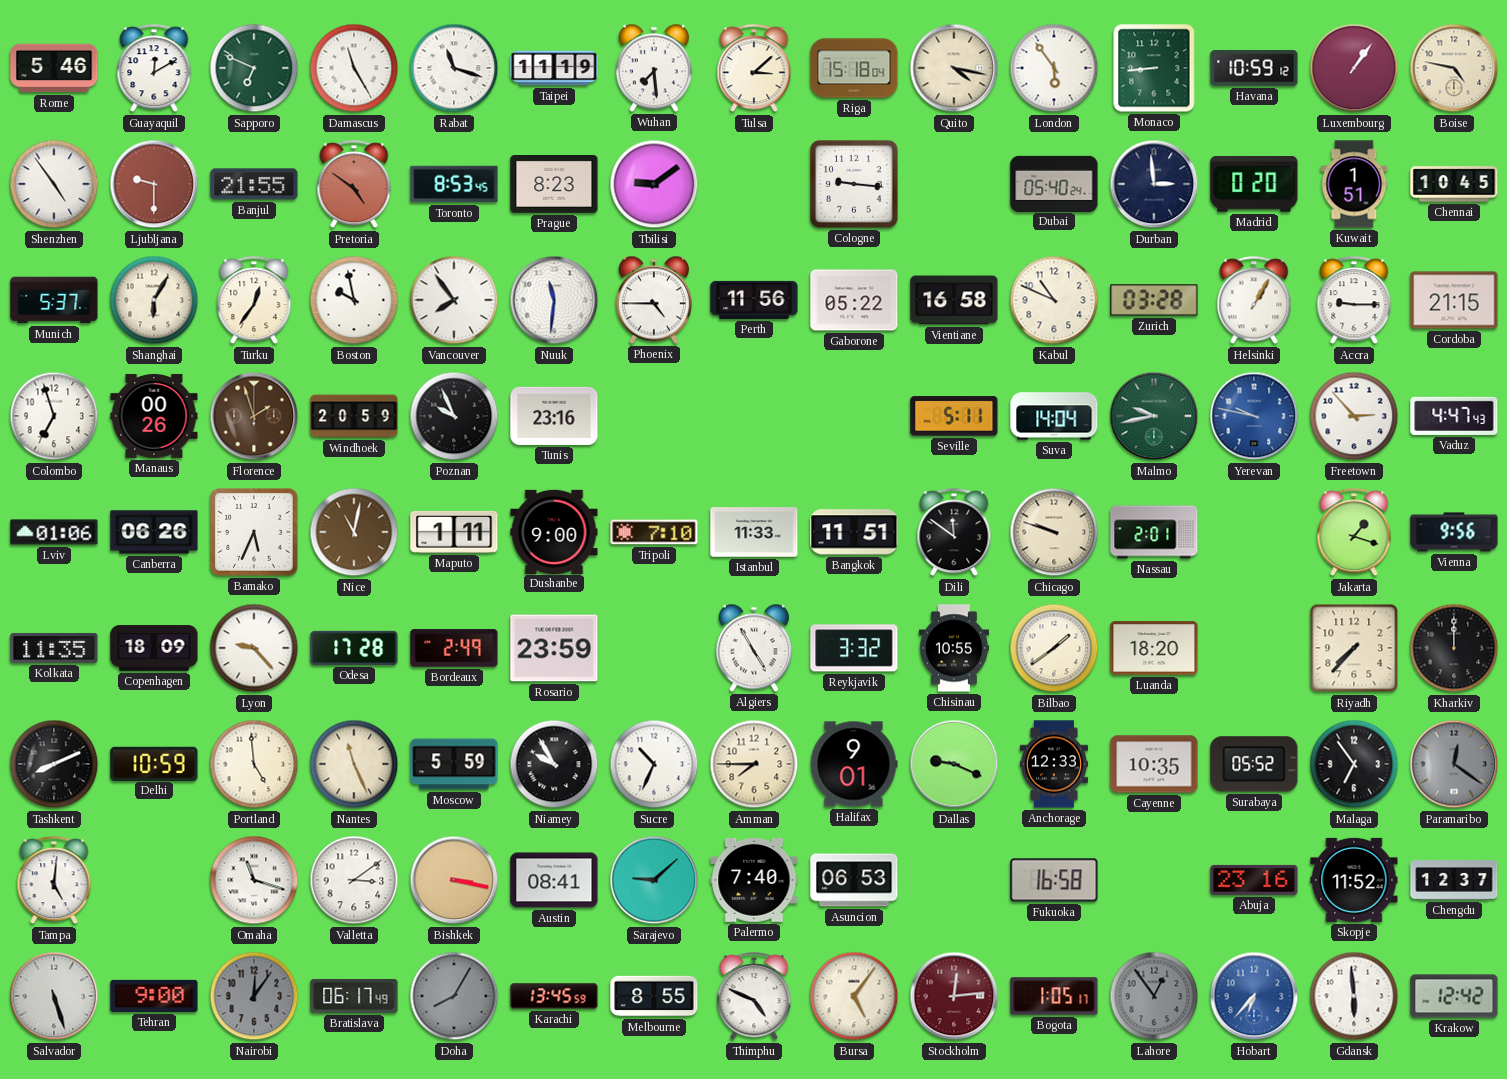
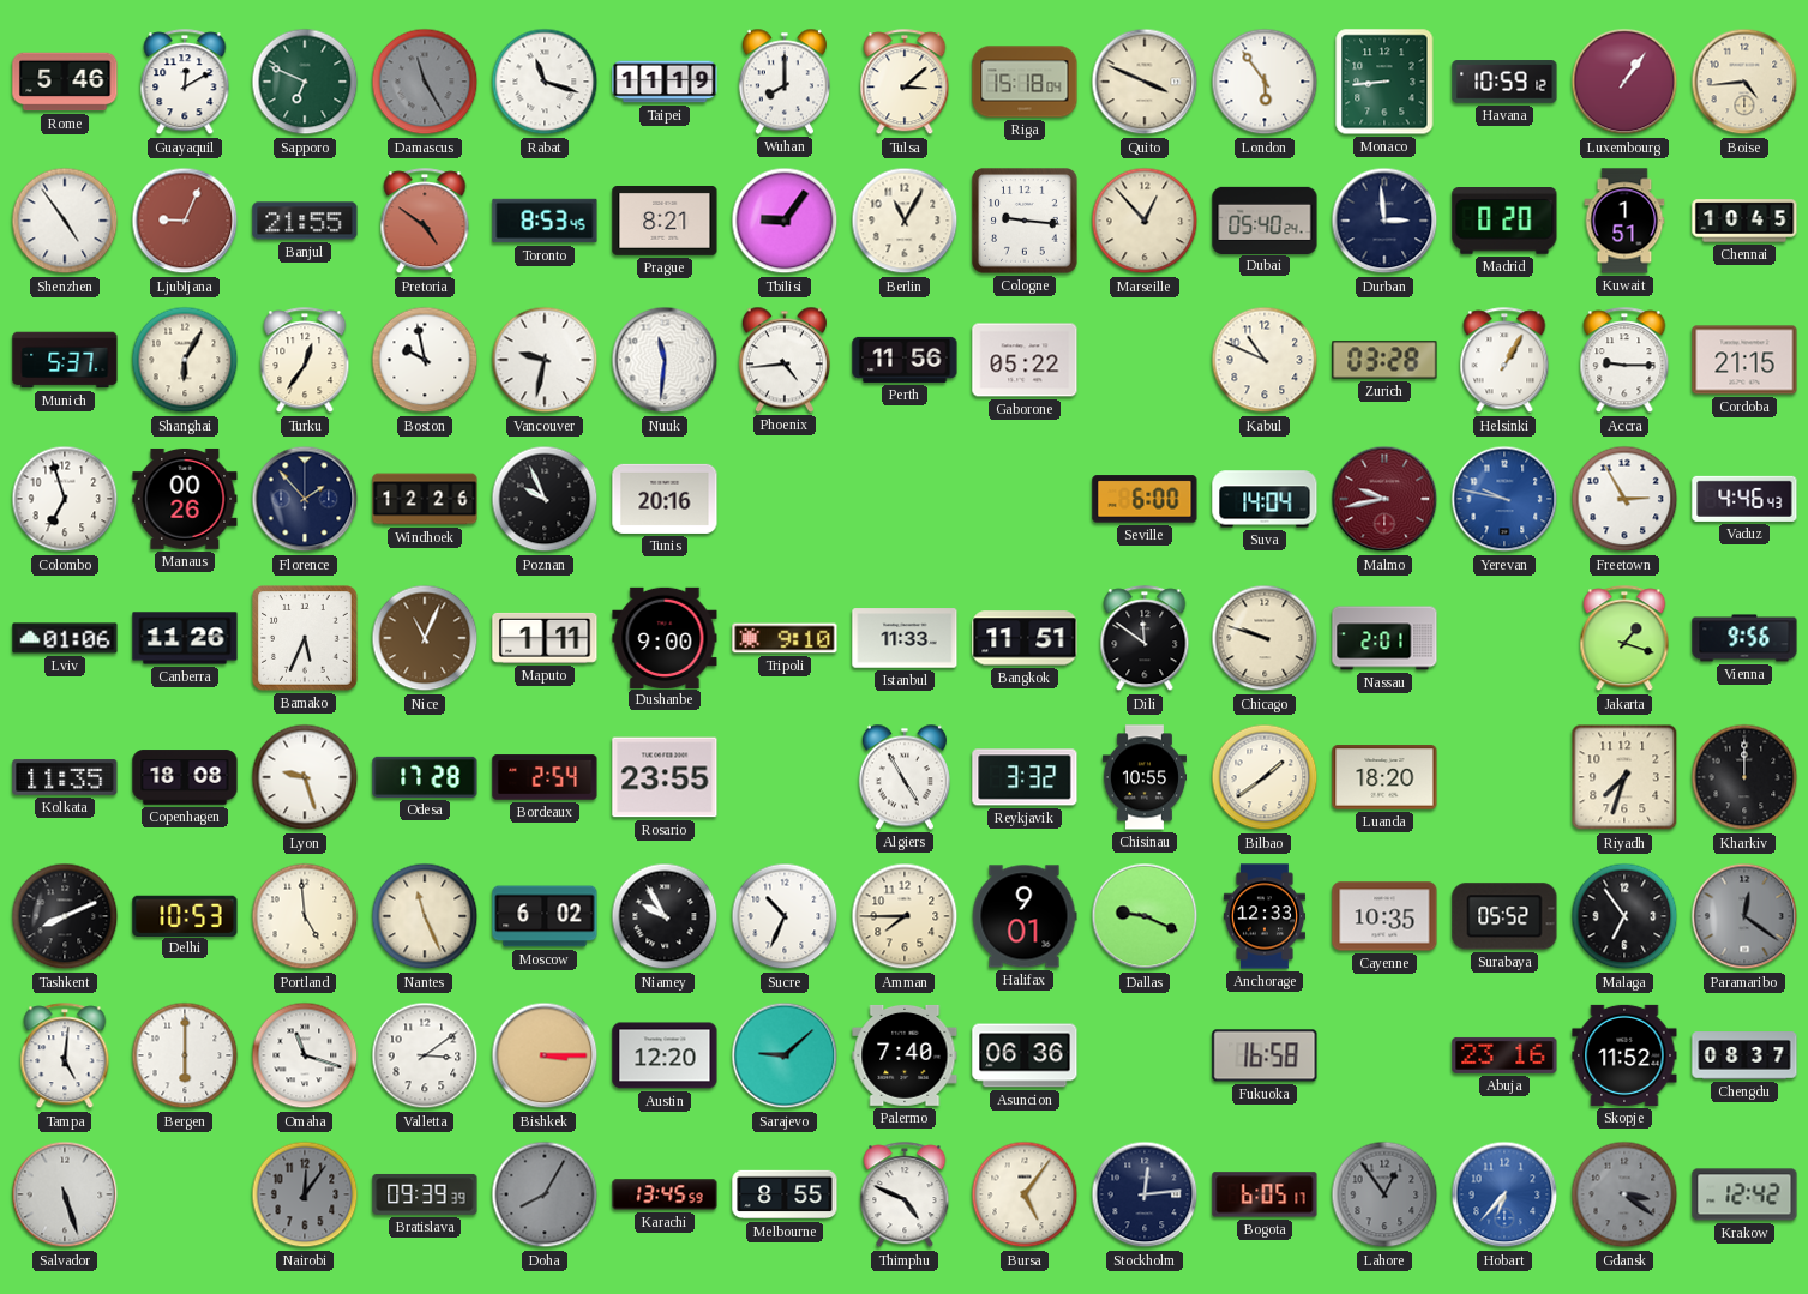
Damascus dial: white -> grey (425, 82)
Wuhan: 7:29 -> 8:00 (785, 82)
Quito: 4:17 -> 3:49 (1145, 82)
Boise: 4:47 -> 4:44 (1744, 82)
Ljubljana: 9:30 -> 9:04 (185, 221)
Prague: 8:23 -> 8:21 (665, 222)
Tbilisi: 9:09 -> 9:06 (785, 221)
Berlin: none -> 11:05 (905, 221)
Marseille: none -> 12:53 (1145, 221)
Vancouver: 7:54 -> 9:32 (545, 360)
Phoenix: 4:45 -> 4:44 (785, 360)
Vientiane: 16:58 -> none (954, 300)
Florence: 1:57 -> 1:53 (305, 499)
Florence dial: brown -> navy (305, 499)
Windhoek: 20:59 -> 12:26 (425, 499)
Tunis: 23:16 -> 20:16 (665, 499)
Seville: 5:11 -> 6:00 (1145, 499)
Malmo dial: green -> burgundy (1384, 499)
Freetown: 2:53 -> 2:55 (1624, 499)
Vaduz: 4:47 -> 4:46 (1744, 499)
Canberra: 06:26 -> 11:26 (185, 638)
Nice: 11:02 -> 11:04 (425, 638)
Tripoli: 7:10 -> 9:10 (785, 638)
Copenhagen: 18:09 -> 18:08 (185, 777)
Lyon: 9:23 -> 9:27 (305, 777)
Bordeaux: 2:49 -> 2:54 (545, 777)
Rosario: 23:59 -> 23:55 (665, 777)
Riyadh: 7:37 -> 7:33 (1624, 777)
Delhi: 10:59 -> 10:53 (185, 915)
Moscow: 5:59 -> 6:02 (545, 916)
Bergen: none -> 6:00 (185, 1055)
Bishkek: 3:17 -> 3:15 (545, 1055)
Austin: 08:41 -> 12:20 (665, 1055)
Asuncion: 06:53 -> 06:36 (1025, 1055)
Chengdu: 12:37 -> 08:37 (1744, 1055)
Tehran: 9:00 -> none (154, 996)
Bratislava: 06:17 -> 09:39 (425, 1194)
Stockholm dial: burgundy -> navy (1145, 1194)
Bogota: 1:05 -> 6:05 (1265, 1194)
Gdansk: 5:59 -> 3:21 (1624, 1194)
Gdansk dial: white -> grey (1624, 1194)
